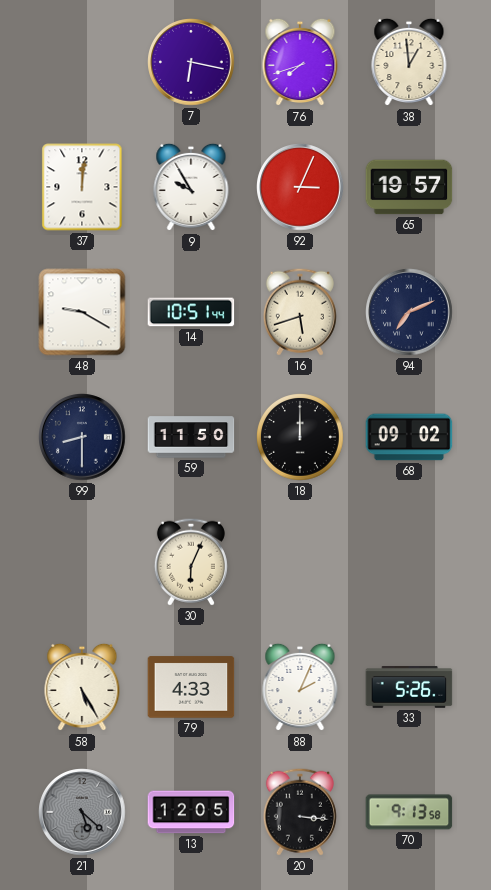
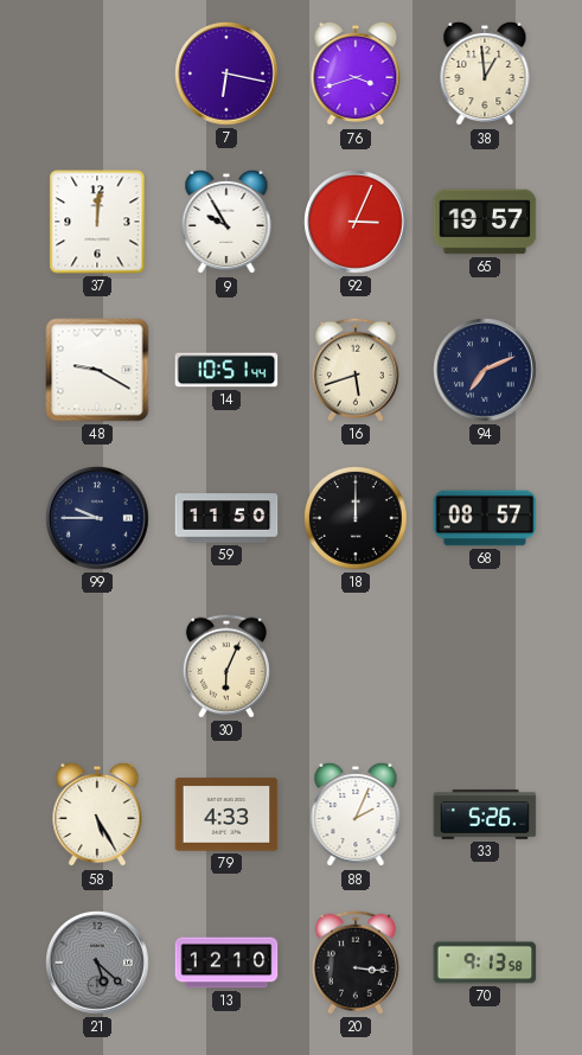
76: 7:42 -> 3:42 (356, 73)
99: 8:30 -> 9:45 (97, 518)
68: 09:02 -> 08:57 (485, 518)
13: 12:05 -> 12:10 (226, 963)
